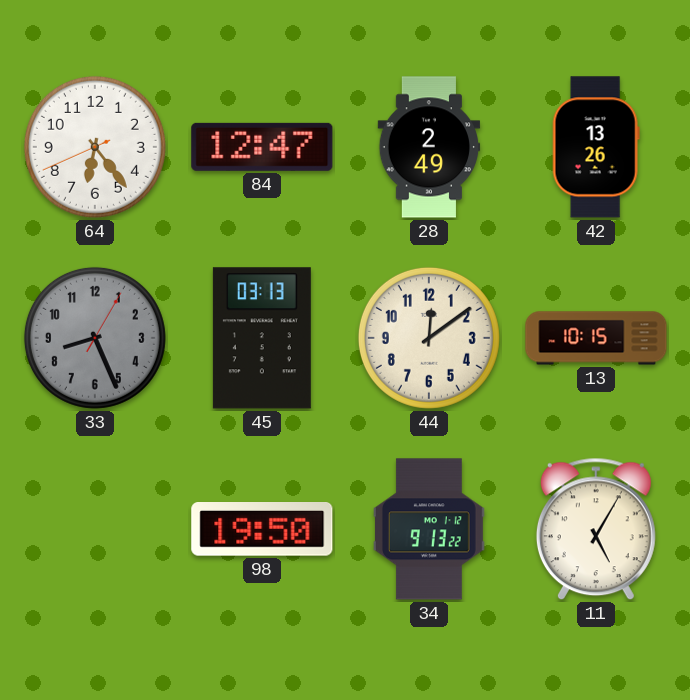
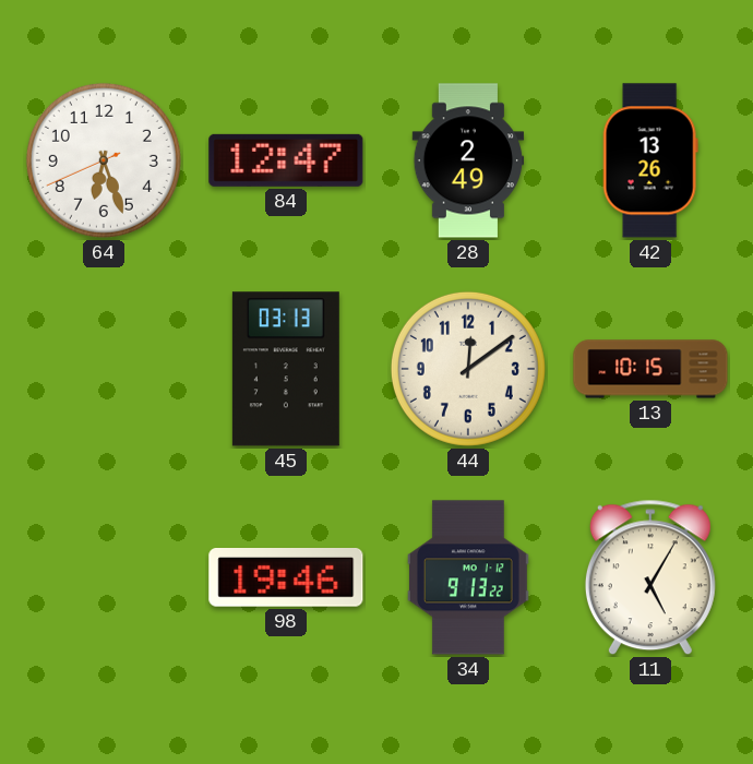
64: 6:23 -> 6:26 (104, 160)
33: 8:26 -> none (95, 338)
98: 19:50 -> 19:46 (286, 578)
